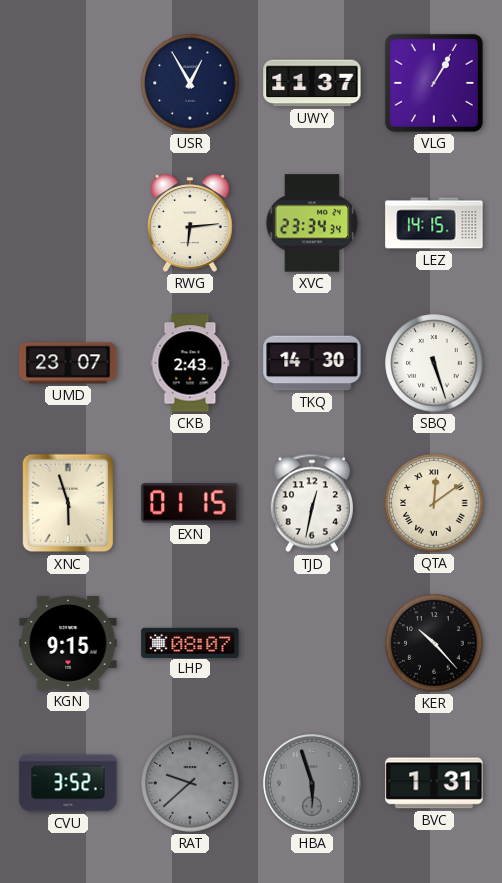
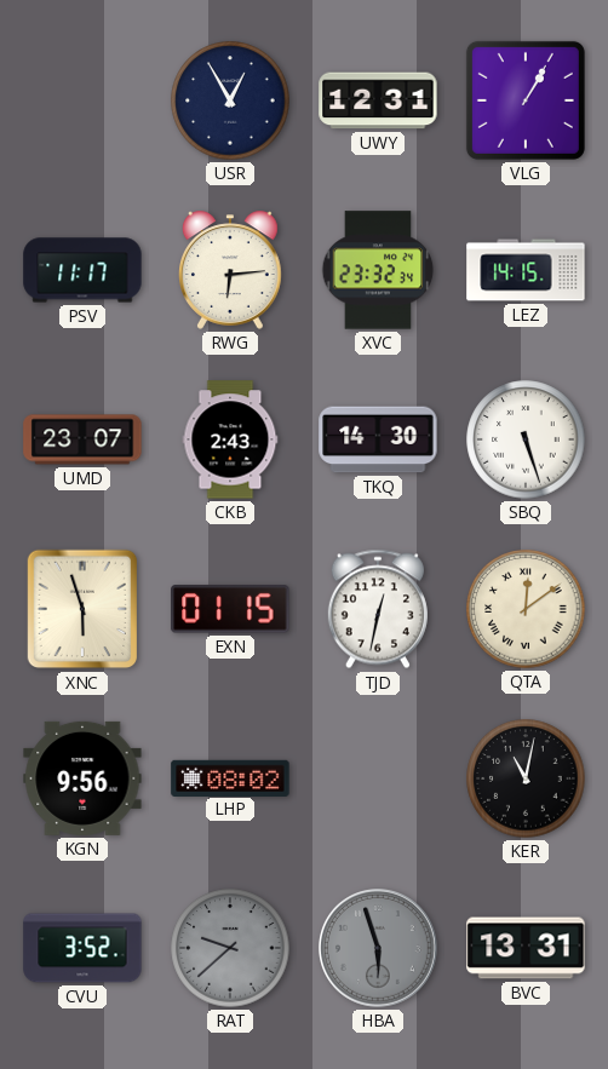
UWY: 11:37 -> 12:31 (378, 100)
PSV: none -> 11:17 (82, 270)
XVC: 23:34 -> 23:32 (378, 270)
KGN: 9:15 -> 9:56 (82, 778)
LHP: 08:07 -> 08:02 (230, 777)
KER: 10:23 -> 11:02 (526, 778)
BVC: 1:31 -> 13:31 (526, 948)
